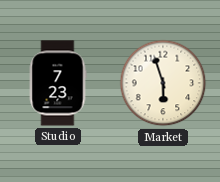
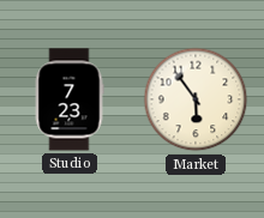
Market: 5:57 -> 5:54 (196, 99)
